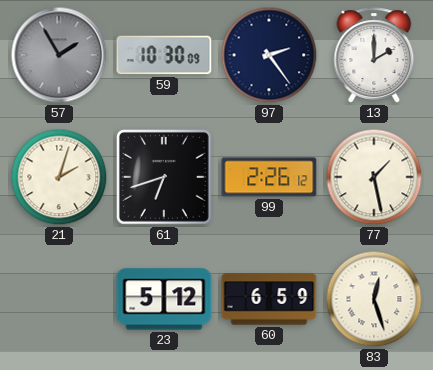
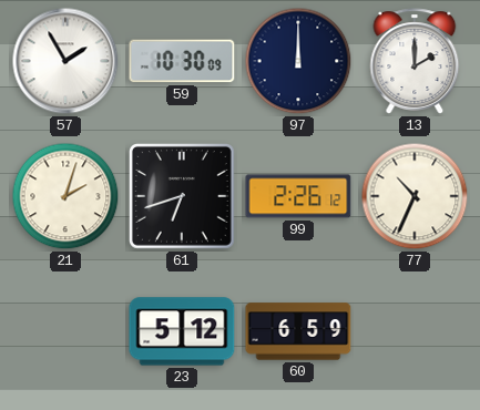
57 dial: grey -> white (65, 61)
97: 2:24 -> 12:00 (298, 61)
77: 1:28 -> 10:34 (415, 196)
83: 12:27 -> none (374, 299)
